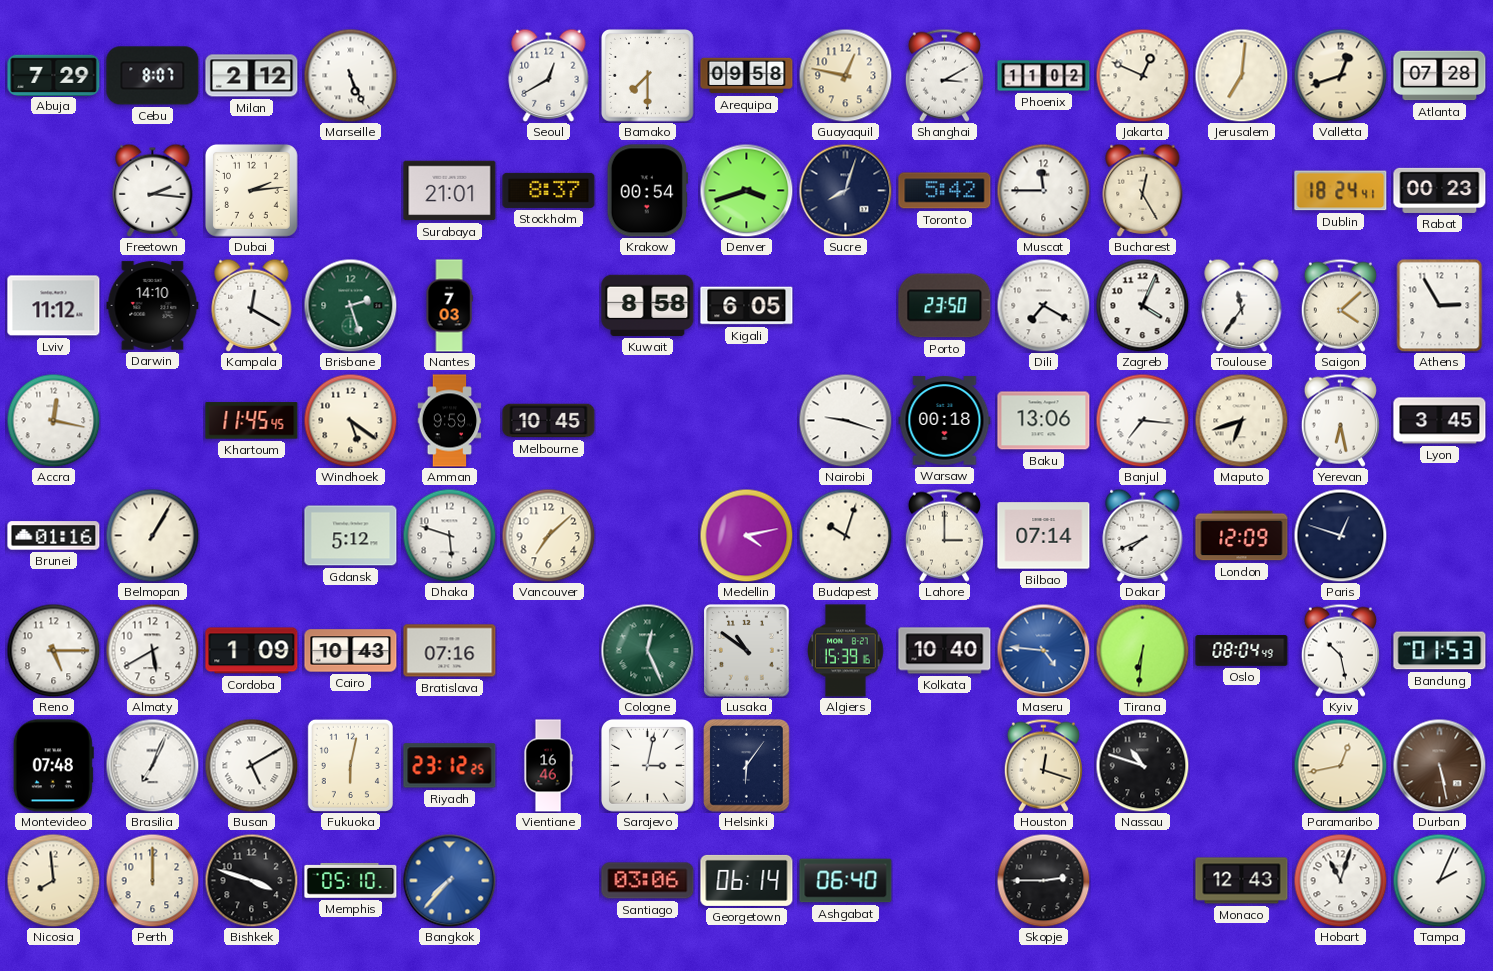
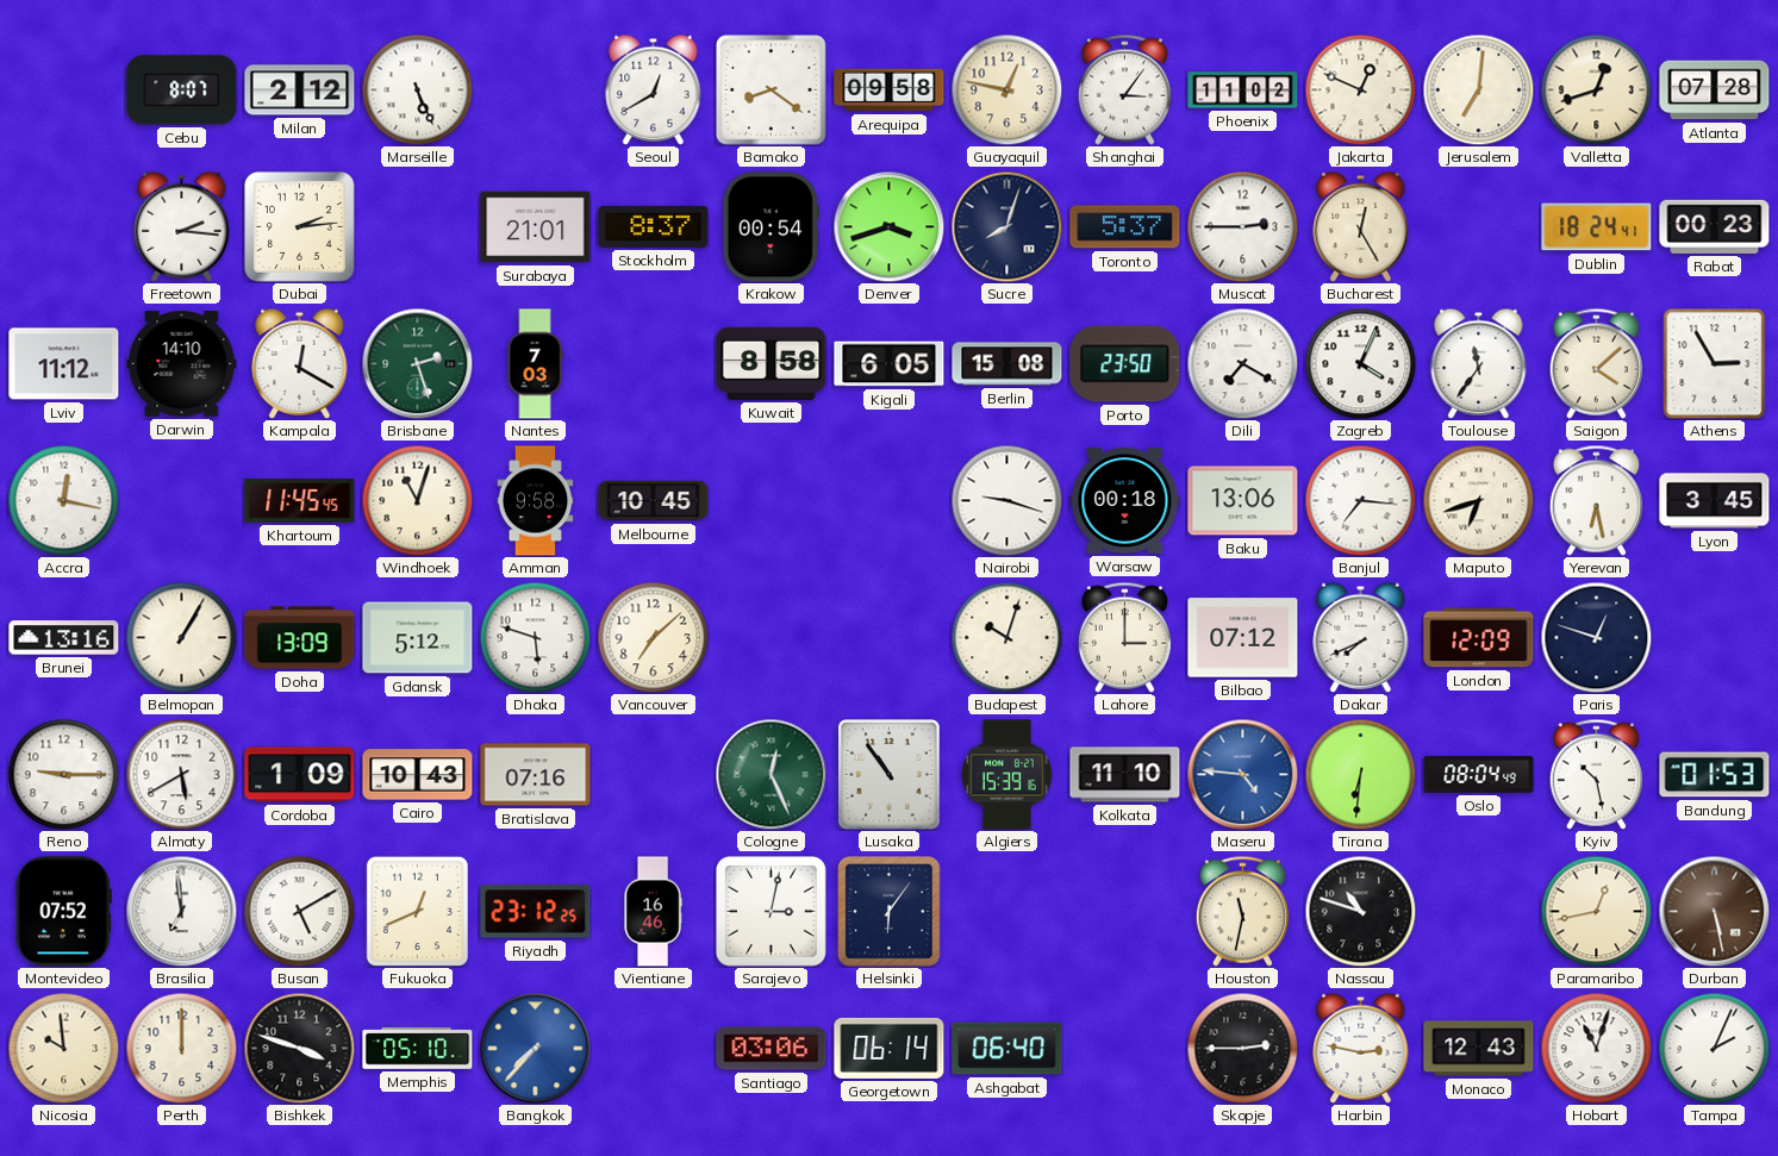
Abuja: 7:29 -> none (54, 75)
Bamako: 7:30 -> 8:21 (772, 90)
Shanghai: 3:10 -> 3:06 (1124, 89)
Toronto: 5:42 -> 5:37 (1125, 227)
Muscat: 11:45 -> 2:45 (1242, 226)
Berlin: none -> 15:08 (1007, 364)
Windhoek: 5:21 -> 11:03 (417, 500)
Amman: 9:59 -> 9:58 (536, 501)
Brunei: 01:16 -> 13:16 (64, 638)
Doha: none -> 13:09 (300, 638)
Medellin: 4:13 -> none (746, 535)
Bilbao: 07:14 -> 07:12 (1243, 638)
Reno: 5:15 -> 9:15 (63, 774)
Lusaka: 10:51 -> 10:54 (890, 775)
Kolkata: 10:40 -> 11:10 (1125, 775)
Montevideo: 07:48 -> 07:52 (63, 912)
Brasilia: 7:04 -> 6:59 (181, 911)
Fukuoka: 6:02 -> 12:41 (417, 911)
Houston: 12:18 -> 11:32 (1242, 911)
Nicosia: 7:59 -> 9:59 (63, 1048)
Harbin: none -> 2:47 (1361, 1048)
